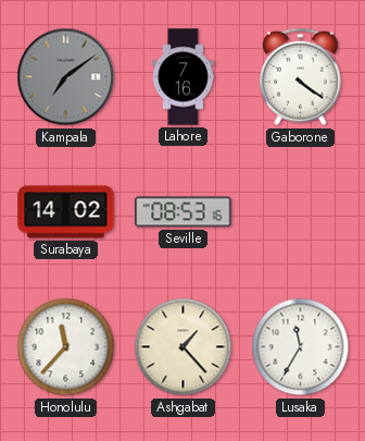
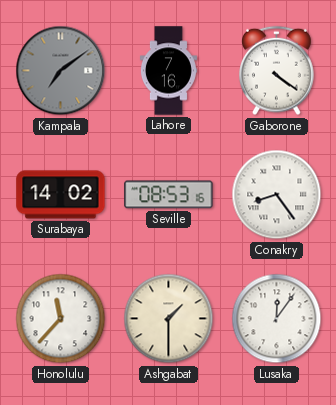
Conakry: none -> 8:24 (277, 195)
Ashgabat: 1:23 -> 1:30 (169, 319)
Lusaka: 11:35 -> 12:06 (277, 319)
